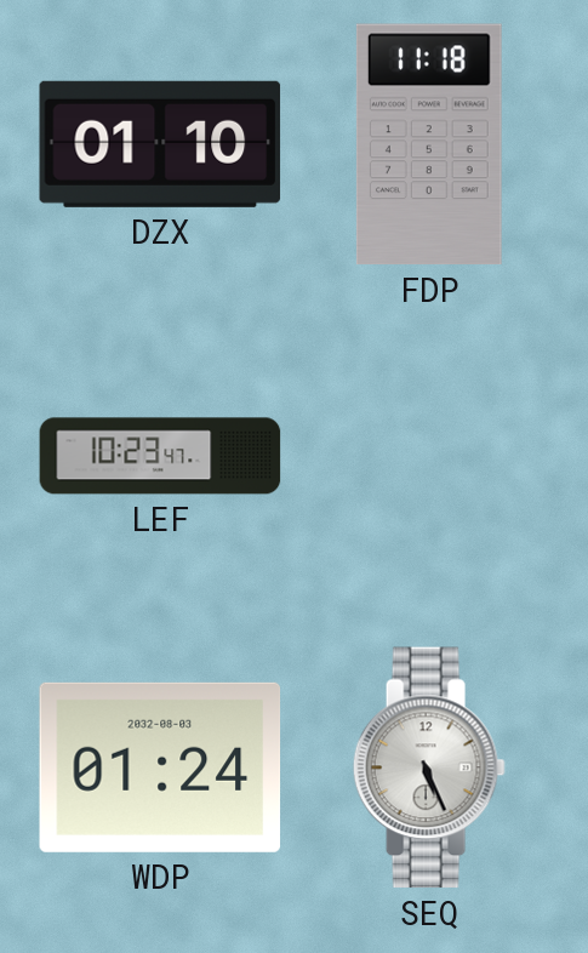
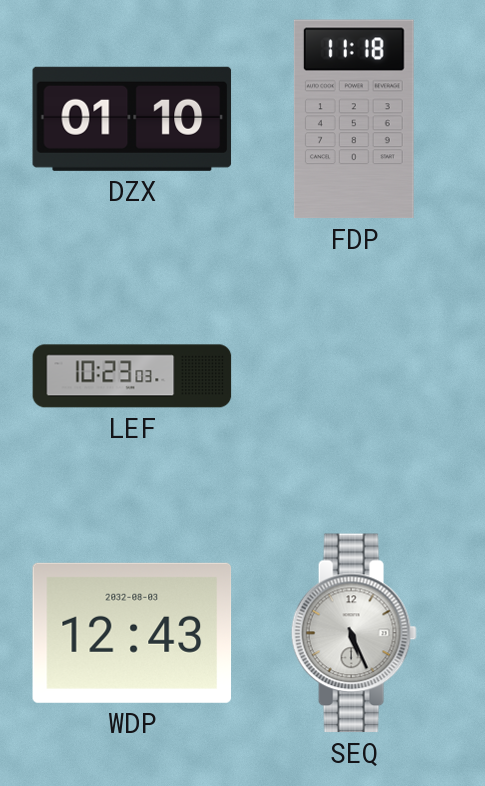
LEF: 10:23:47 -> 10:23:03 (132, 376)
WDP: 01:24 -> 12:43 (132, 633)
